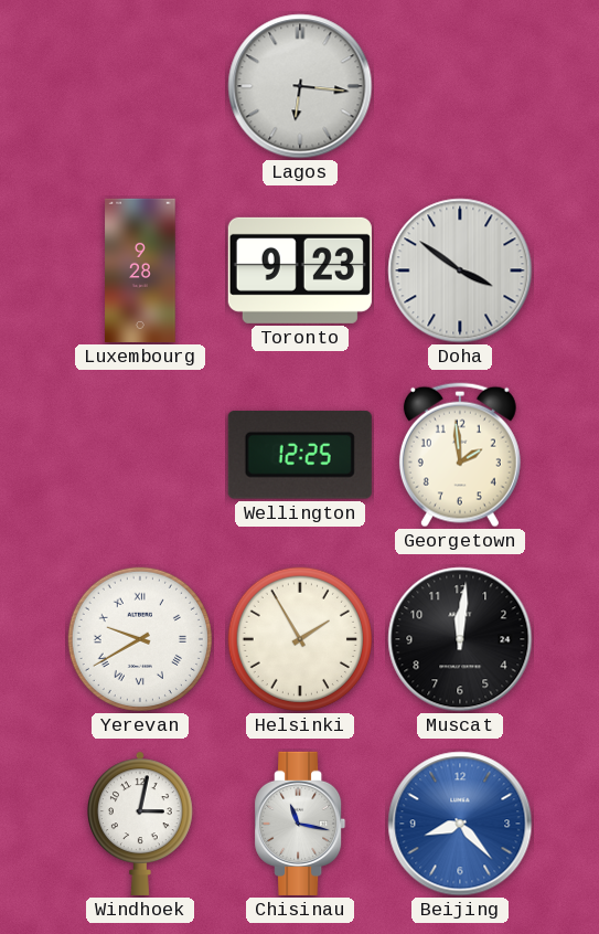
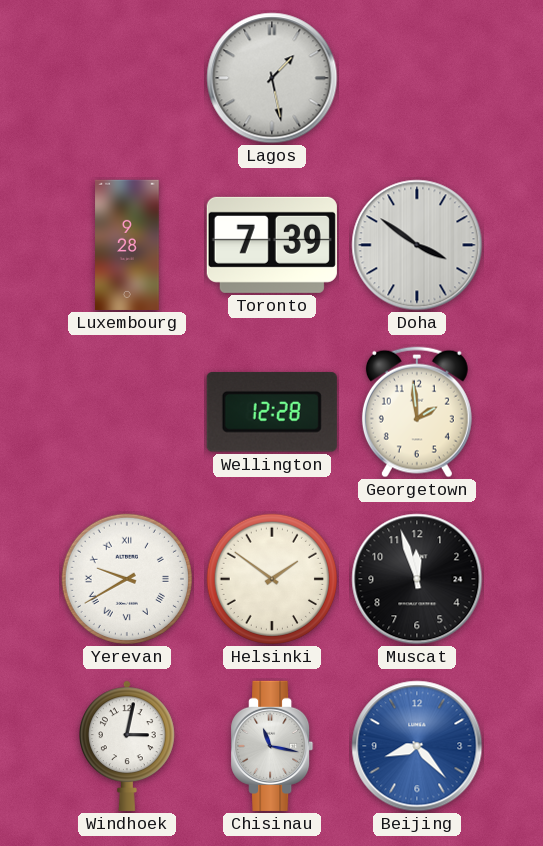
Lagos: 6:16 -> 1:28 (272, 78)
Toronto: 9:23 -> 7:39 (272, 245)
Wellington: 12:25 -> 12:28 (272, 412)
Helsinki: 1:55 -> 1:51 (272, 579)
Muscat: 12:01 -> 11:57 (417, 579)
